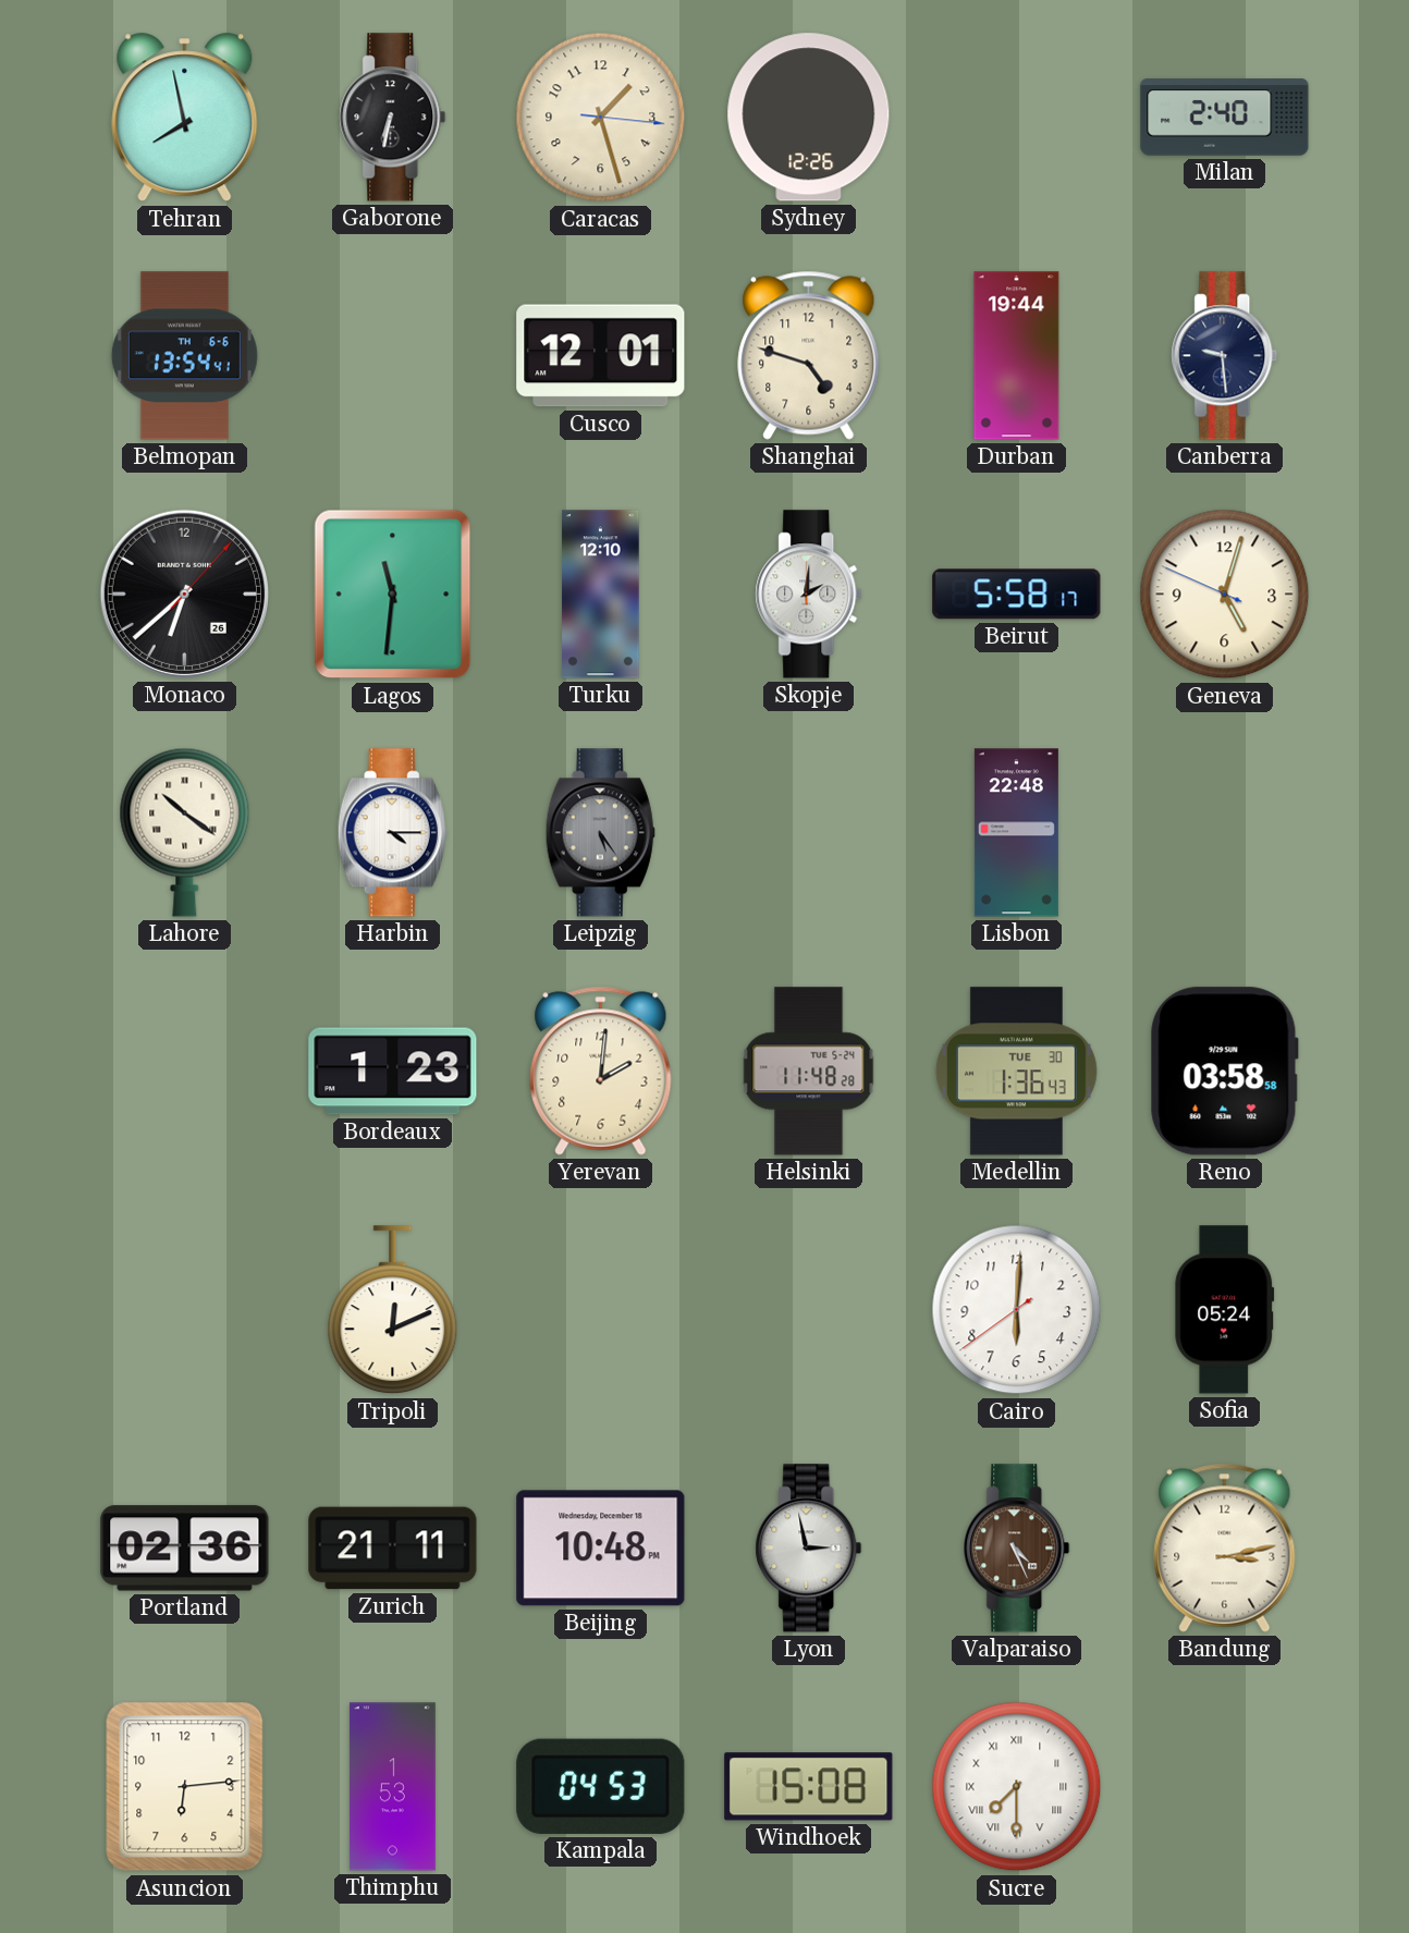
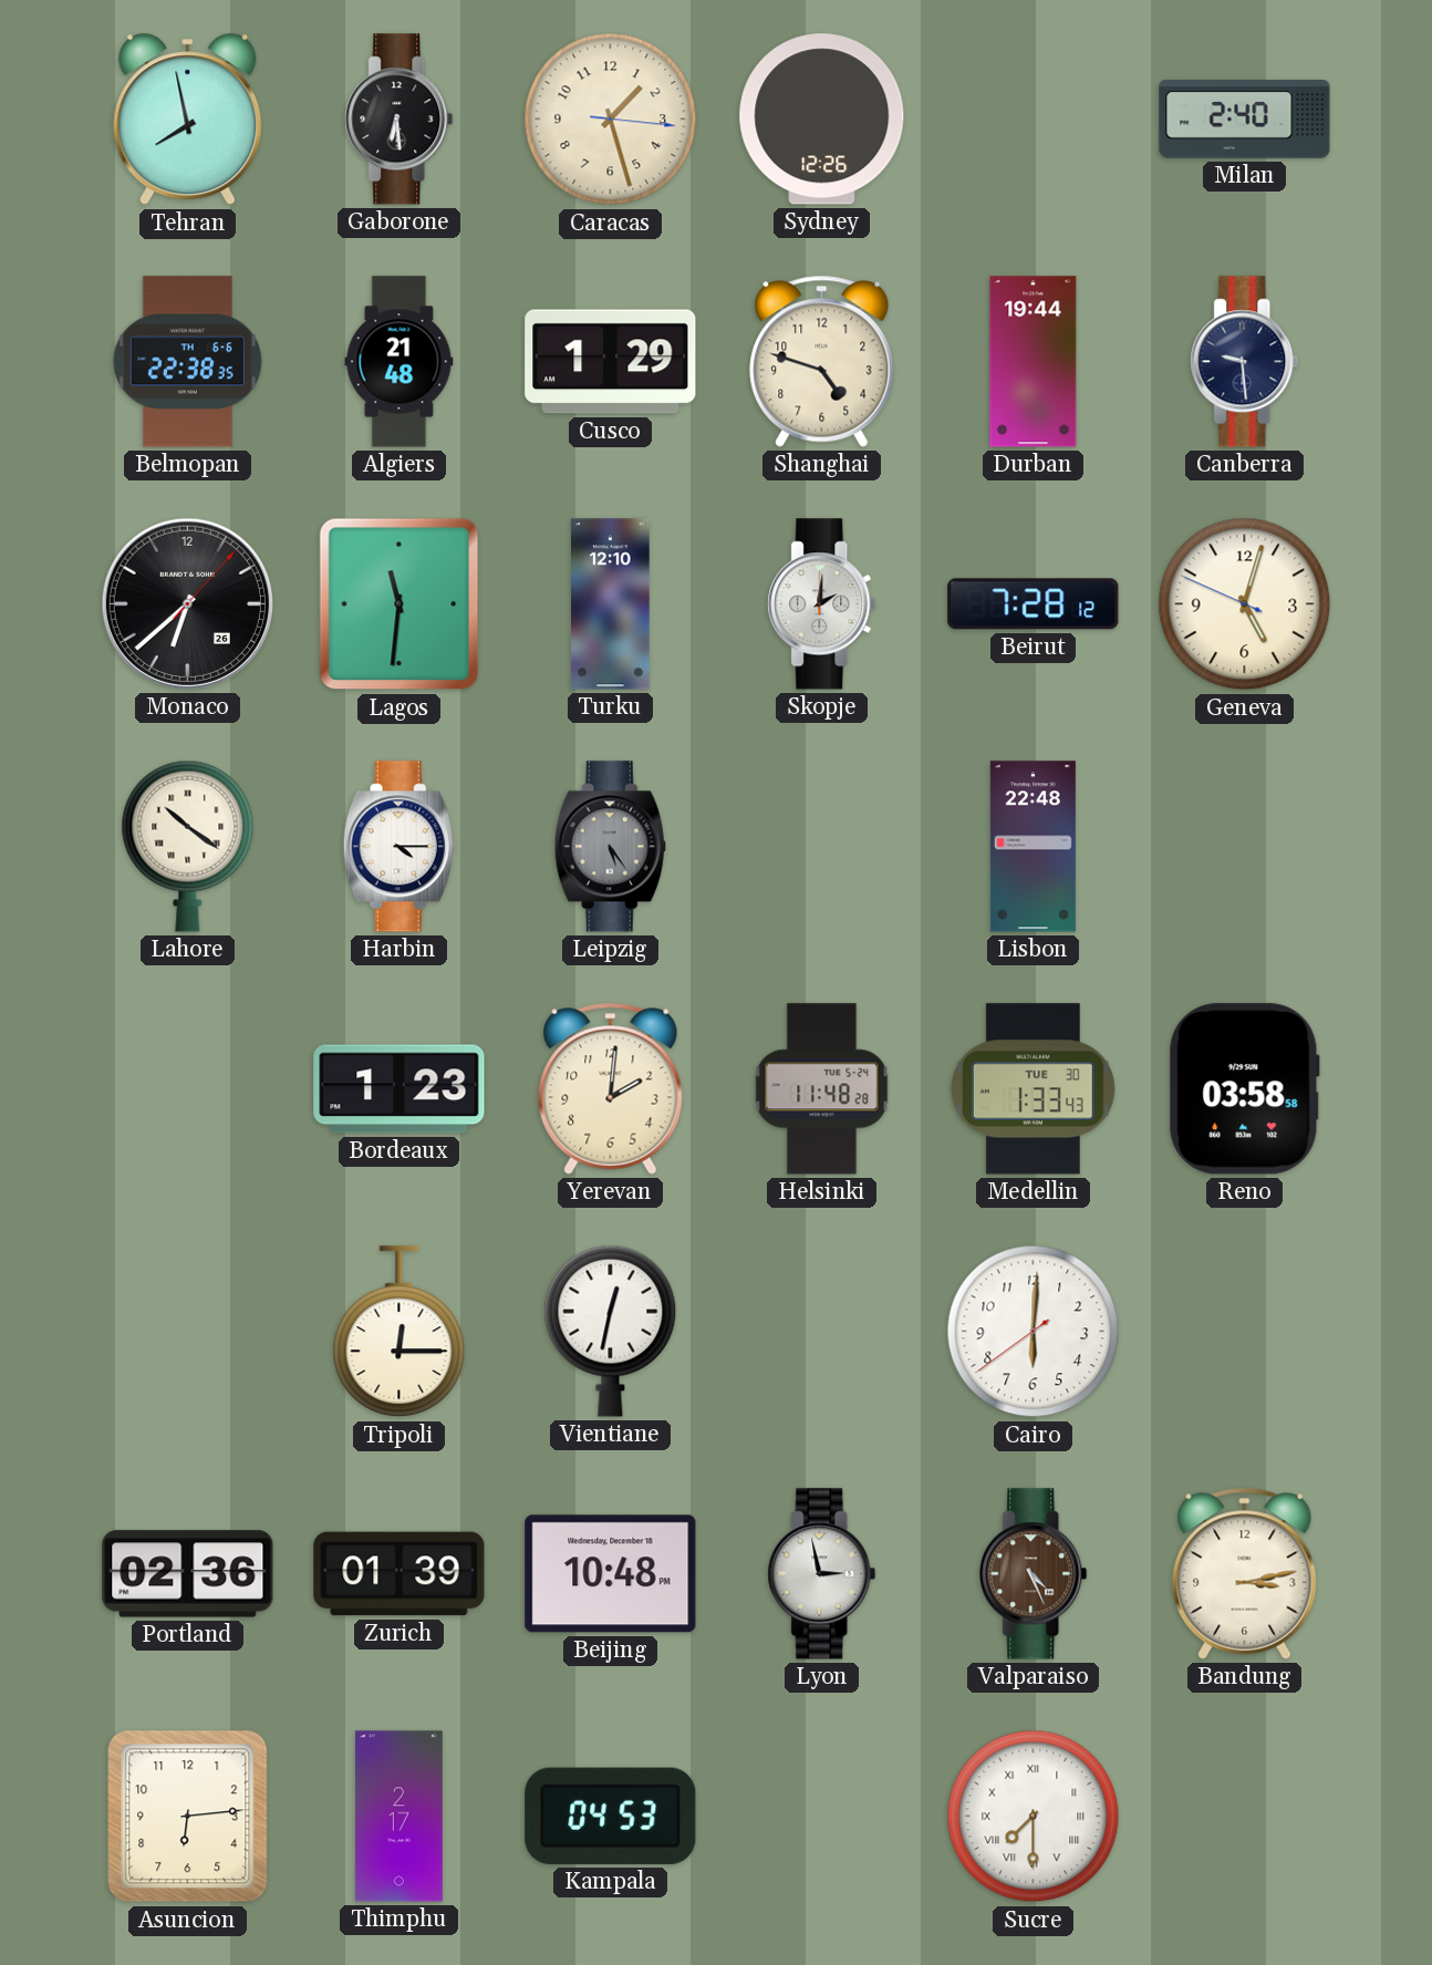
Gaborone: 6:32 -> 6:29 (399, 120)
Belmopan: 13:54 -> 22:38 (187, 362)
Algiers: none -> 21:48 (399, 362)
Cusco: 12:01 -> 1:29 (611, 362)
Beirut: 5:58 -> 7:28 (1034, 604)
Medellin: 1:36 -> 1:33 (1033, 1089)
Tripoli: 12:11 -> 12:15 (399, 1332)
Vientiane: none -> 12:32 (611, 1331)
Sofia: 05:24 -> none (1225, 1310)
Zurich: 21:11 -> 01:39 (399, 1574)
Thimphu: 1:53 -> 2:17 (398, 1817)
Windhoek: 15:08 -> none (809, 1787)
